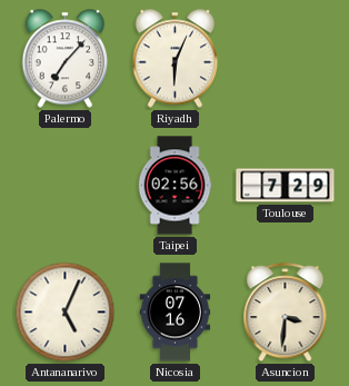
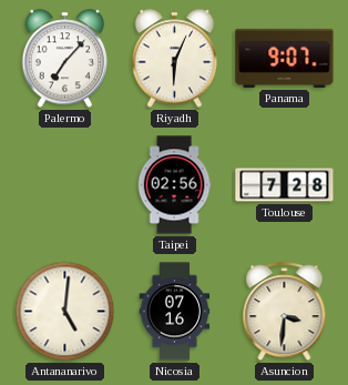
Panama: none -> 9:07 (285, 58)
Toulouse: 7:29 -> 7:28 (285, 185)
Antananarivo: 5:04 -> 5:01 (65, 312)
